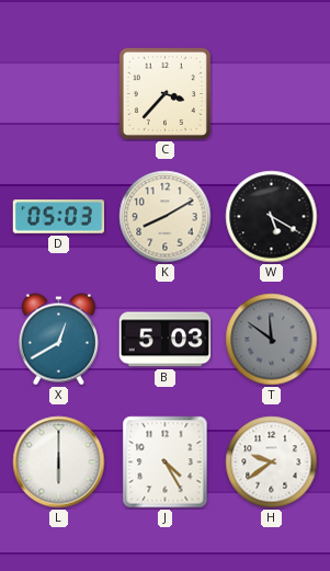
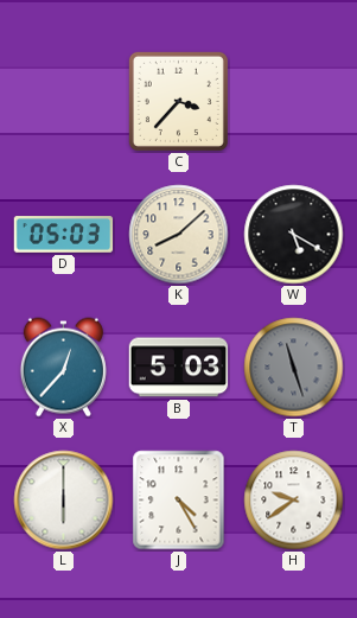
K: 8:10 -> 8:08 (179, 235)
X: 12:40 -> 12:37 (63, 368)
T: 11:51 -> 11:27 (294, 368)
